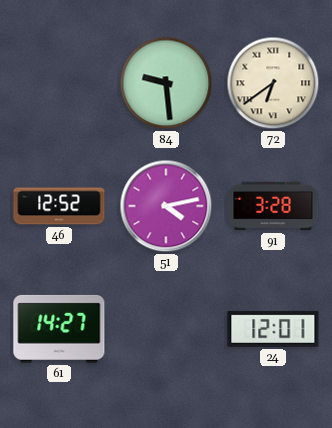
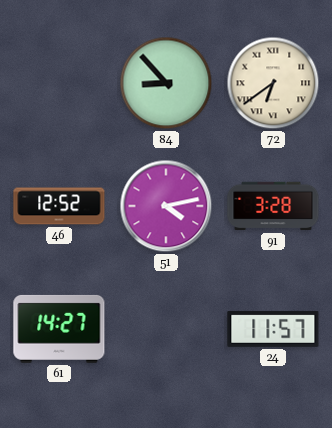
84: 9:29 -> 8:53 (166, 83)
24: 12:01 -> 11:57 (273, 329)
